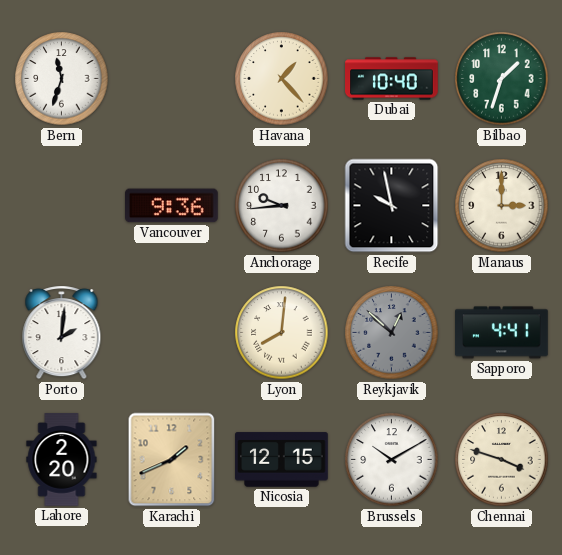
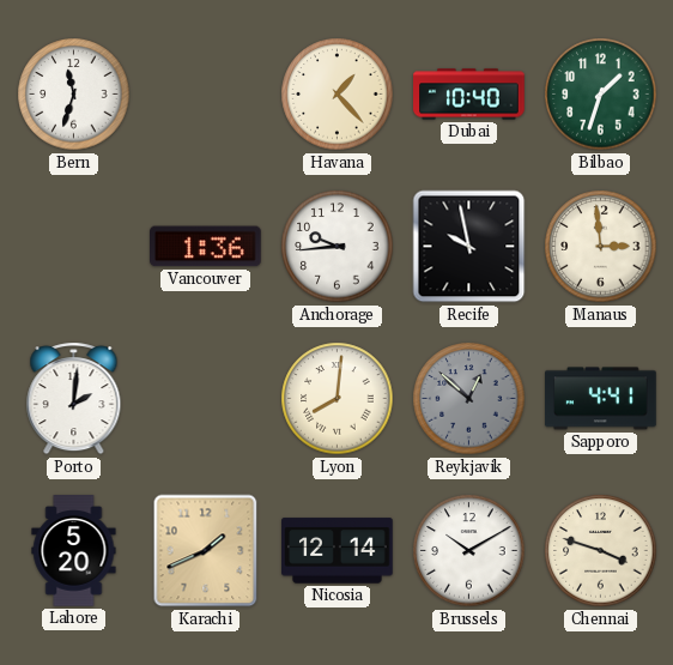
Vancouver: 9:36 -> 1:36 (206, 247)
Manaus: 3:00 -> 2:59 (601, 247)
Lahore: 2:20 -> 5:20 (74, 551)
Nicosia: 12:15 -> 12:14 (338, 551)
